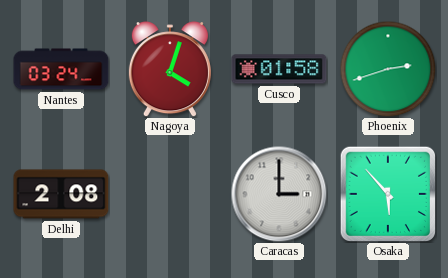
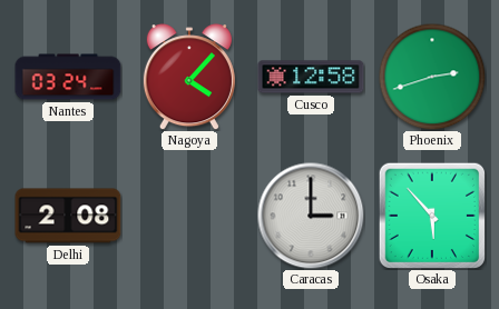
Nagoya: 4:03 -> 4:07 (189, 77)
Cusco: 01:58 -> 12:58 (311, 77)
